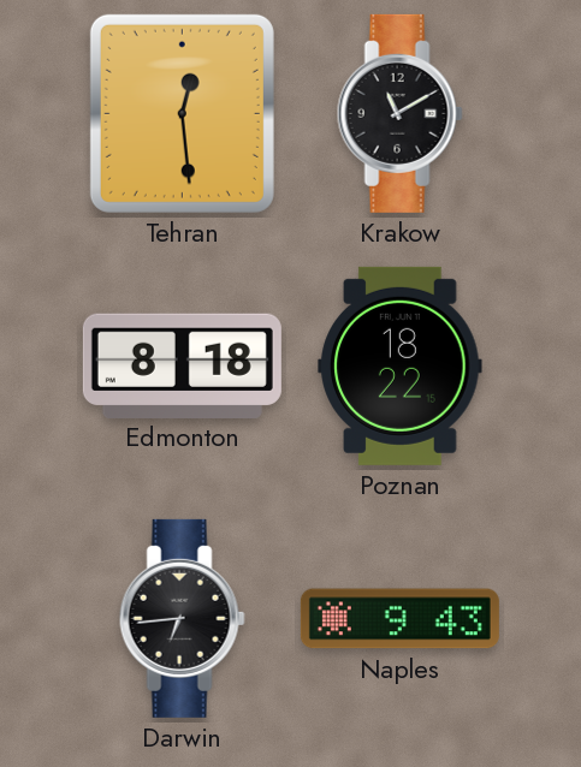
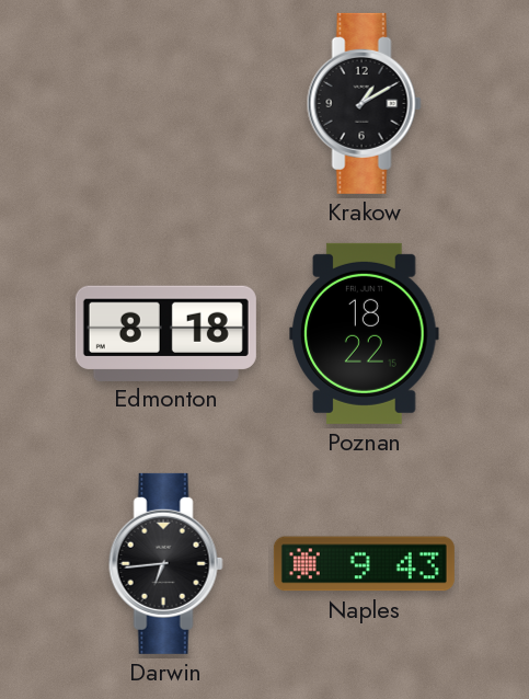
Tehran: 12:29 -> none (182, 113)
Krakow: 11:10 -> 1:10 (364, 103)
